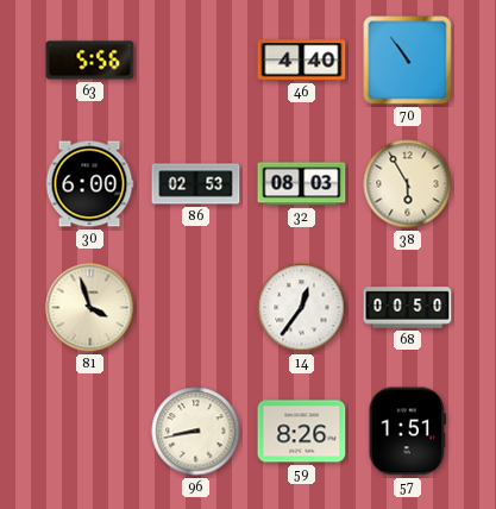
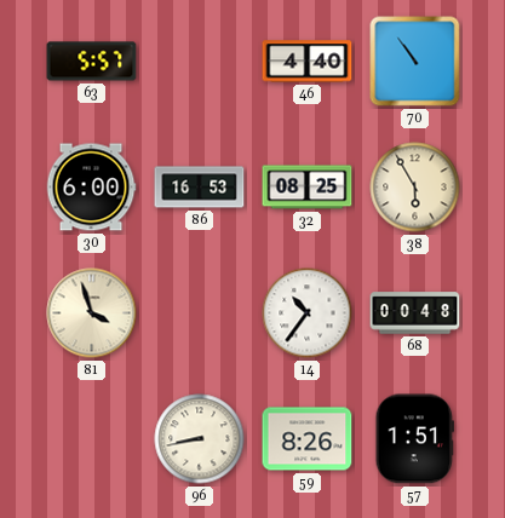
63: 5:56 -> 5:57 (92, 62)
86: 02:53 -> 16:53 (200, 188)
32: 08:03 -> 08:25 (308, 188)
14: 12:36 -> 10:36 (308, 313)
68: 00:50 -> 00:48 (415, 313)
